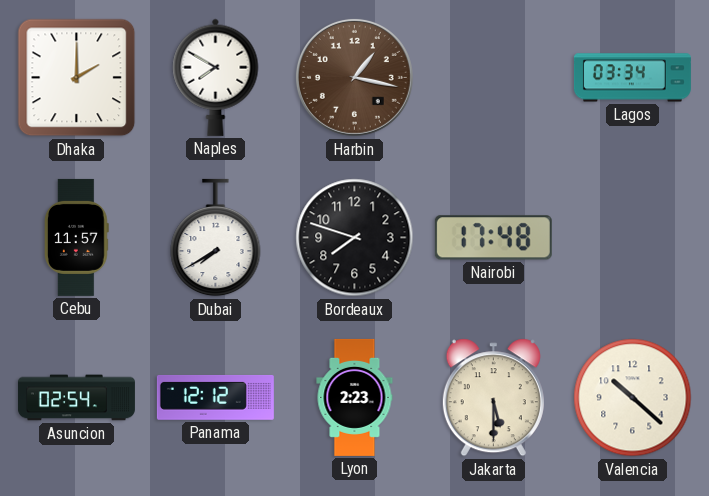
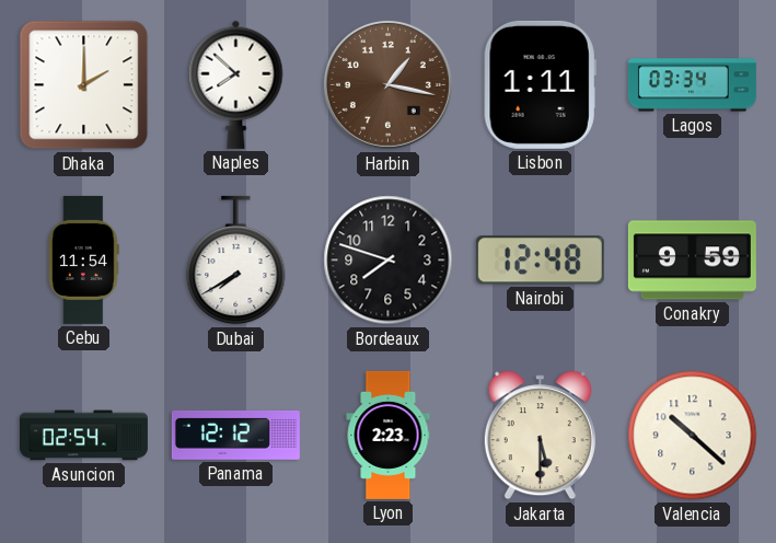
Naples: 7:50 -> 7:52 (236, 84)
Lisbon: none -> 1:11 (540, 84)
Cebu: 11:57 -> 11:54 (83, 259)
Nairobi: 17:48 -> 12:48 (540, 261)
Conakry: none -> 9:59 (692, 261)
